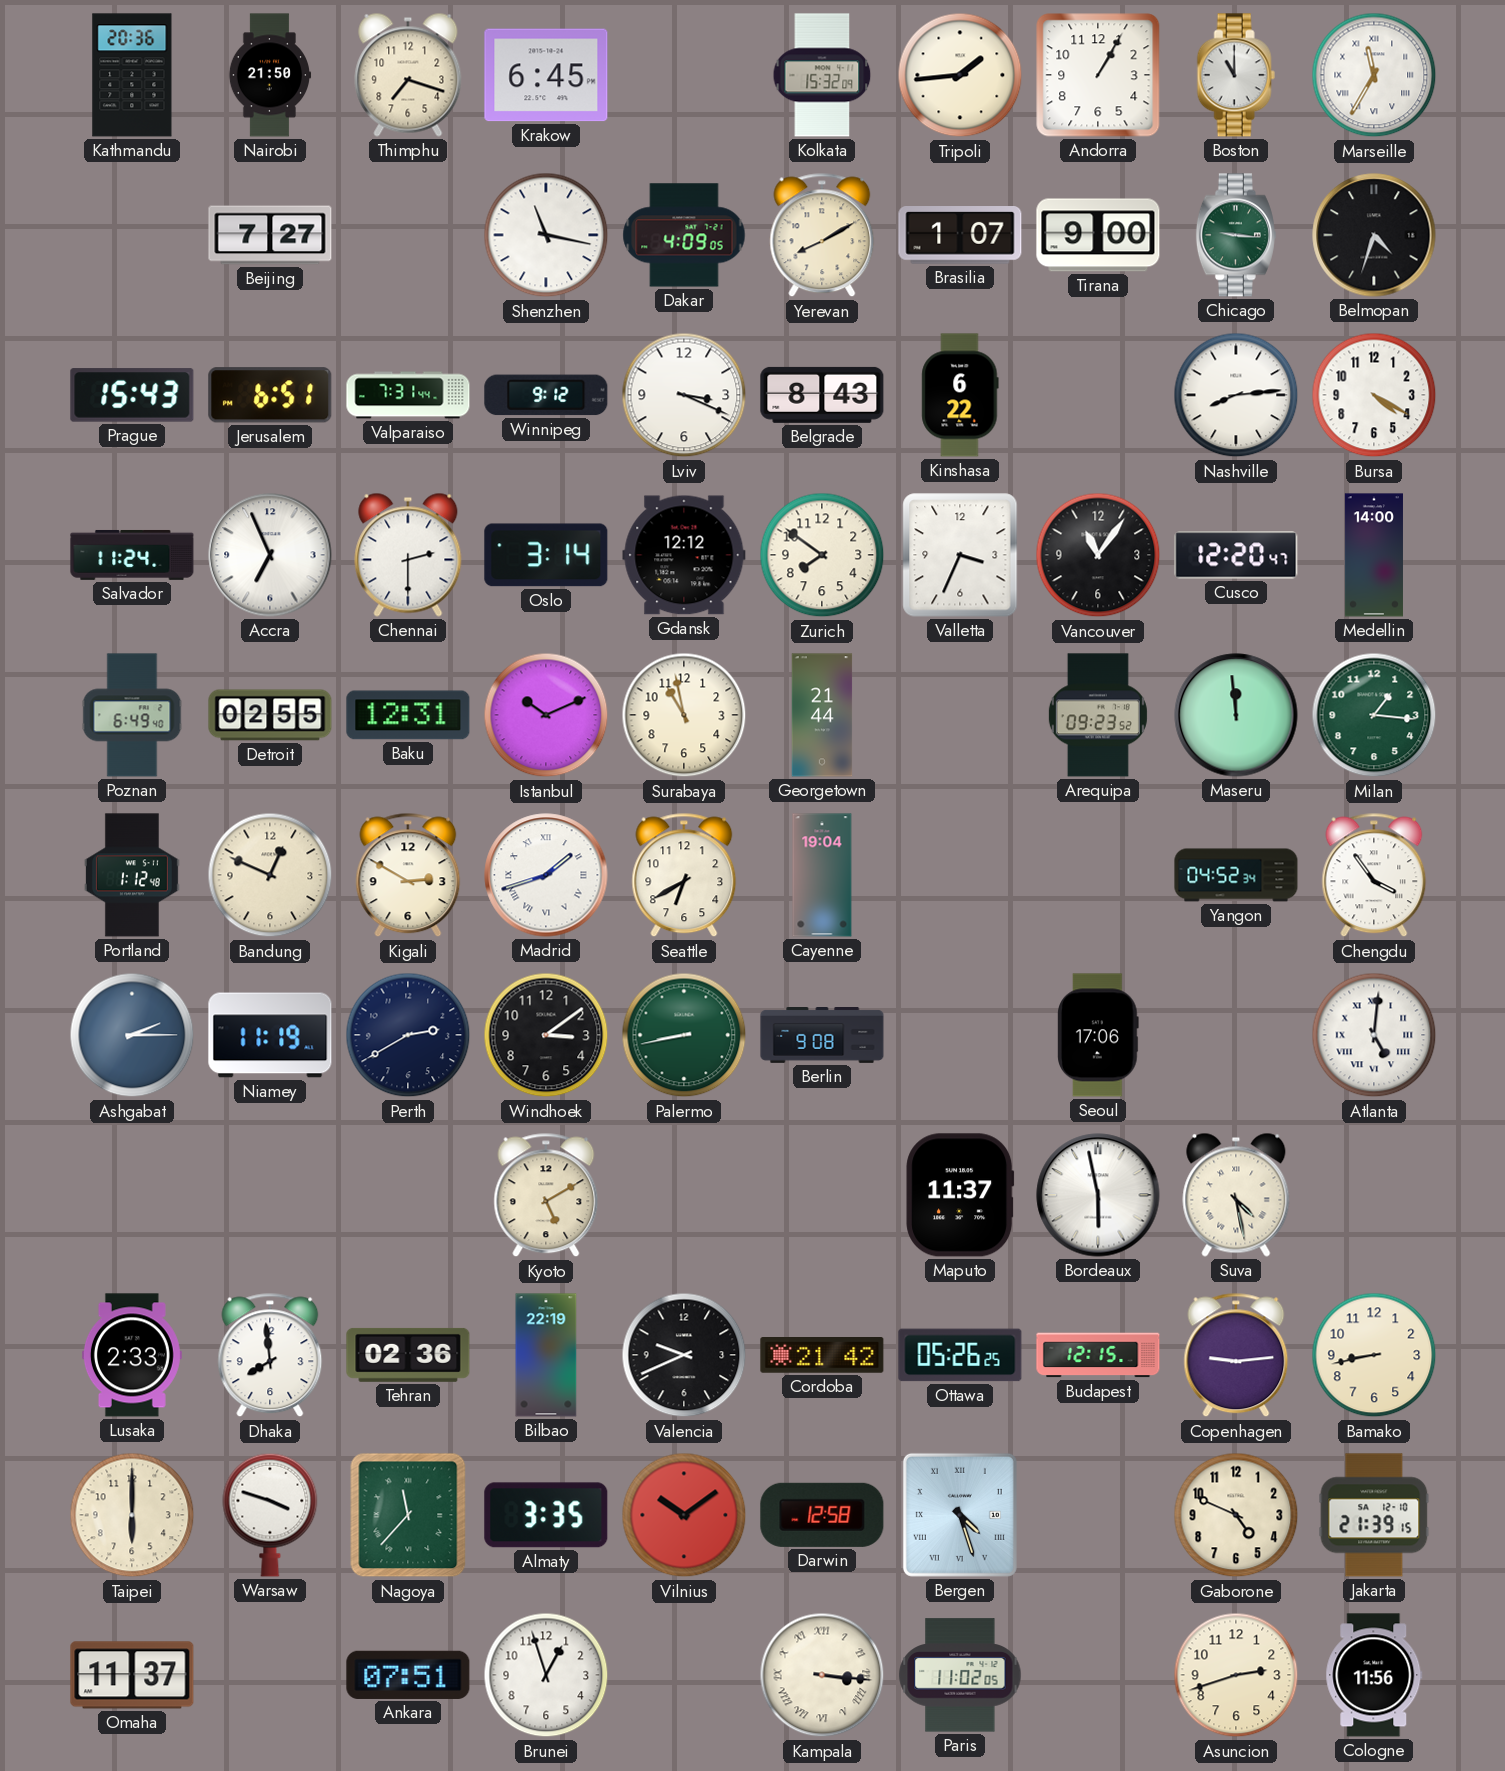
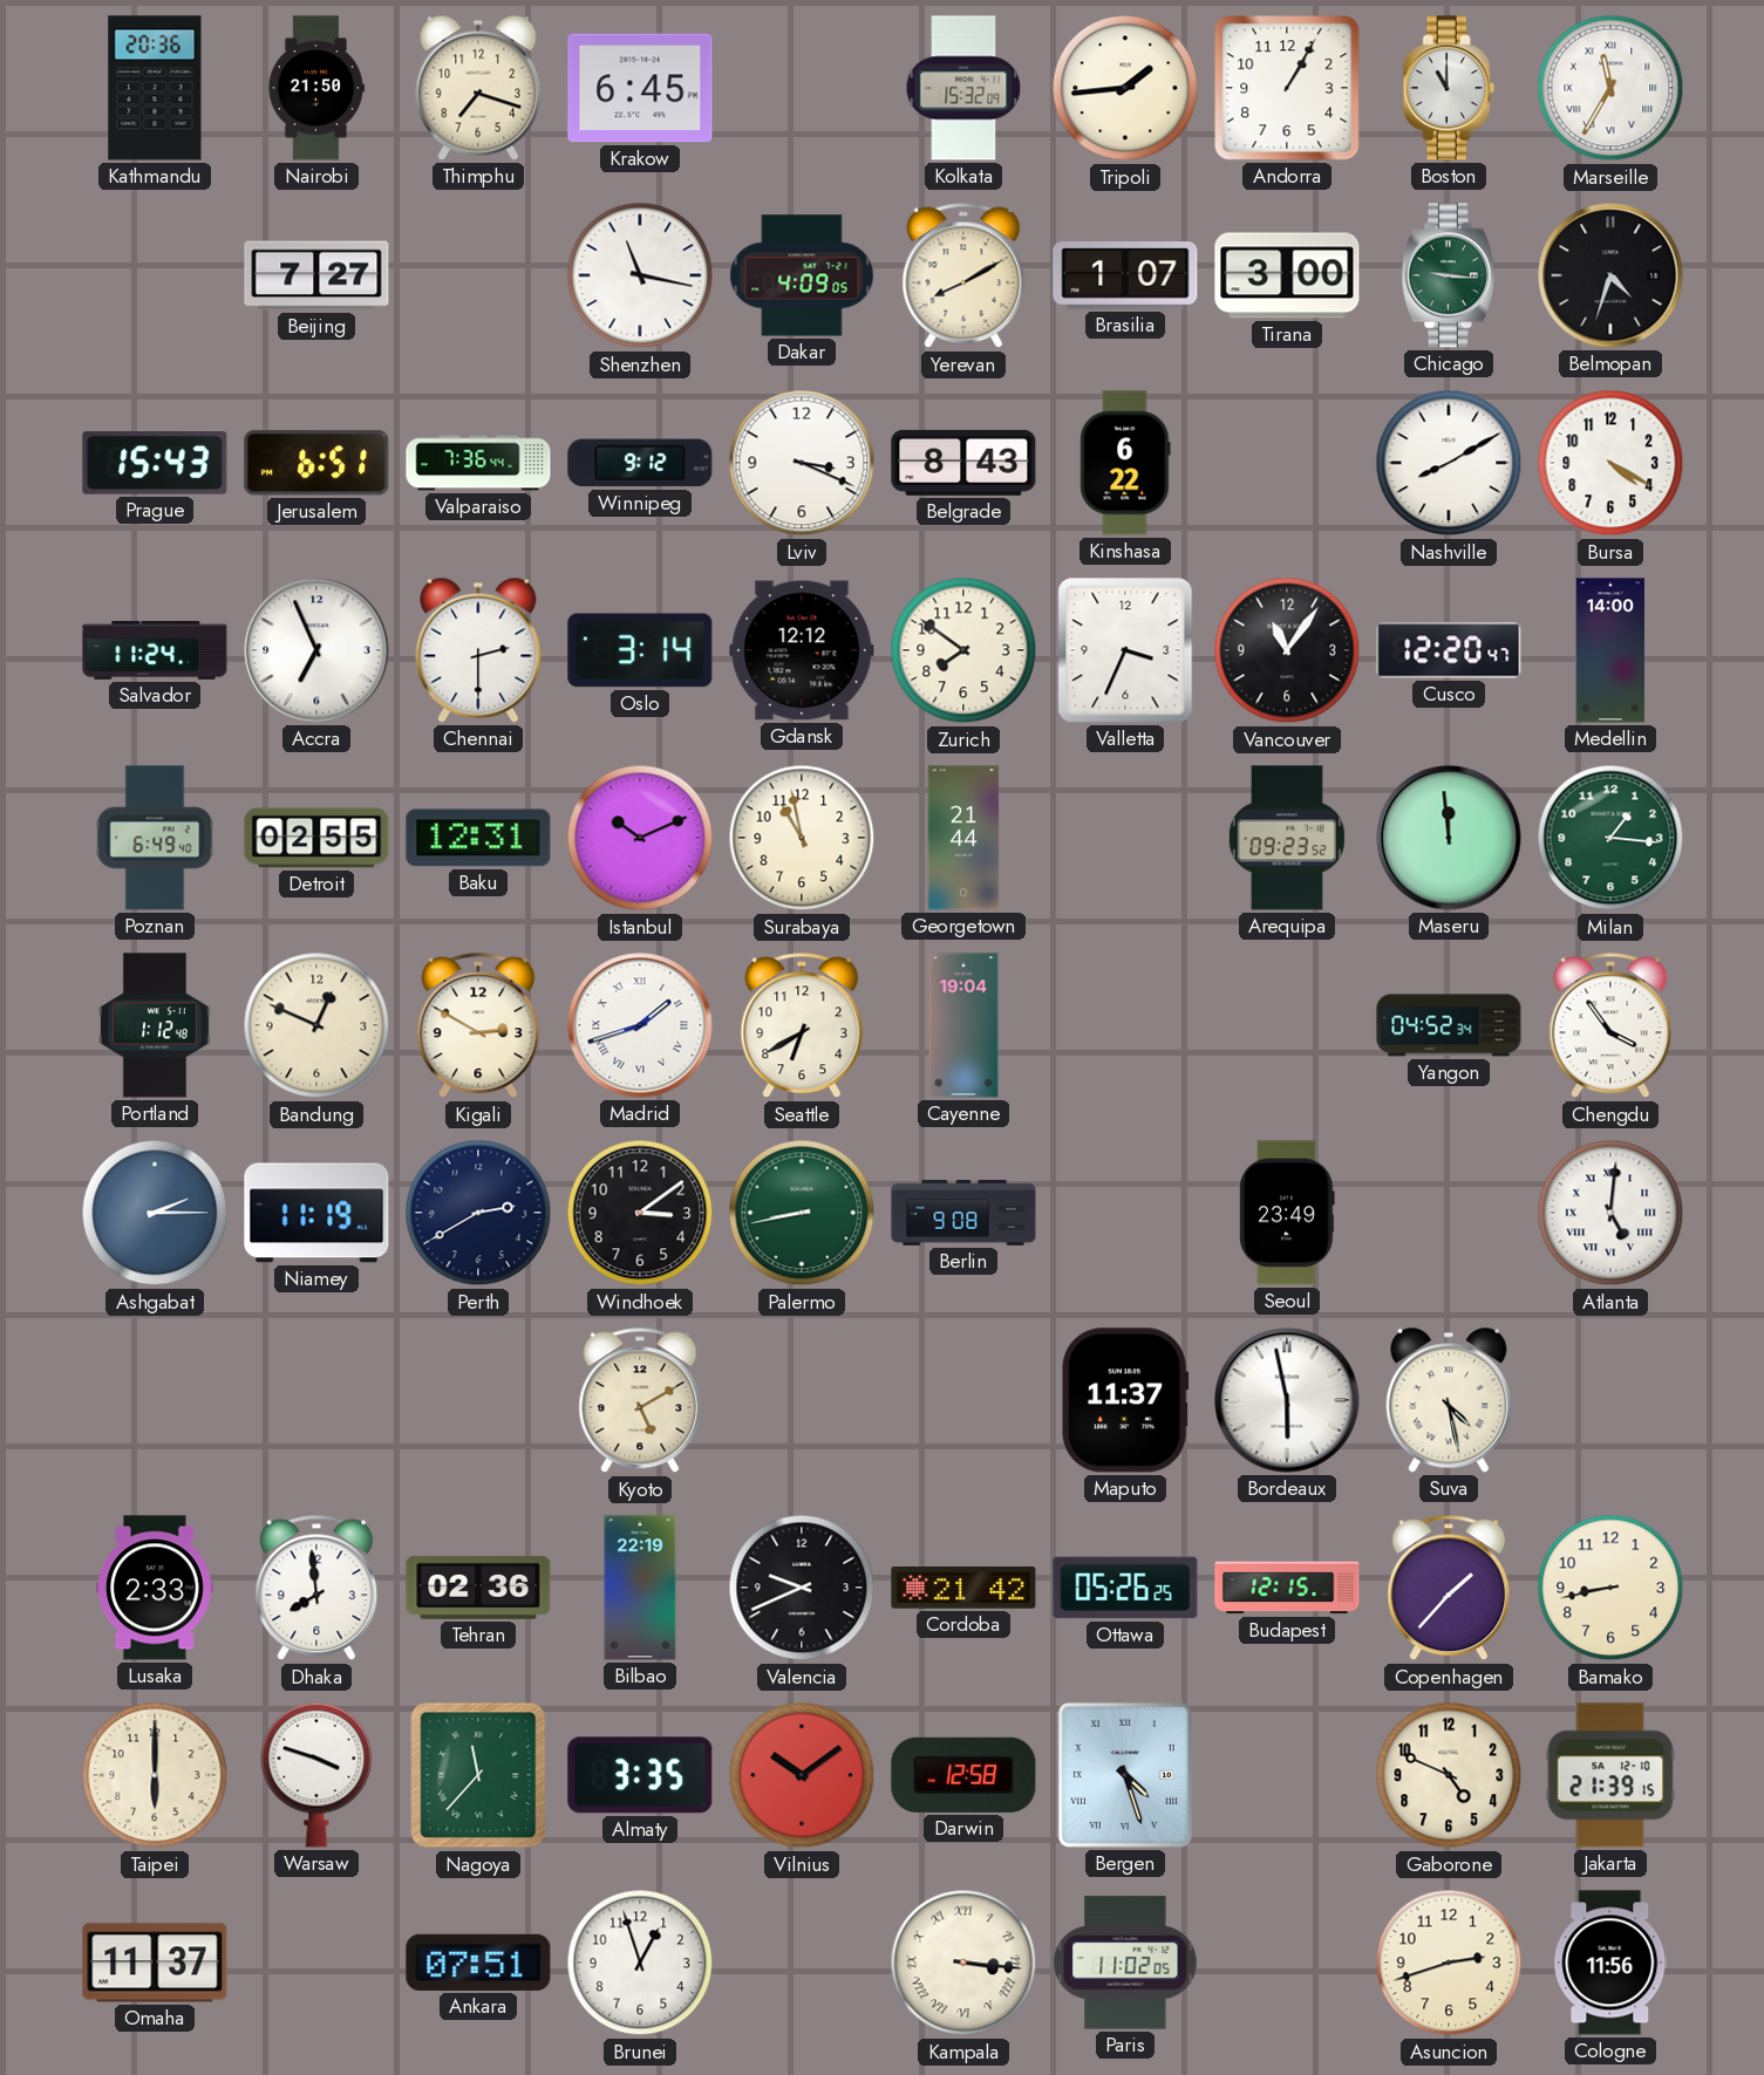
Tirana: 9:00 -> 3:00 (1287, 275)
Valparaiso: 7:31 -> 7:36 (478, 463)
Nashville: 8:14 -> 8:10 (1449, 463)
Seoul: 17:06 -> 23:49 (1288, 1213)
Copenhagen: 9:14 -> 1:37 (1449, 1588)
